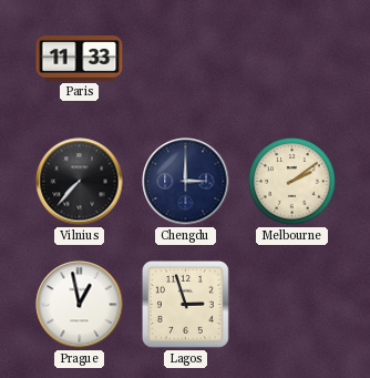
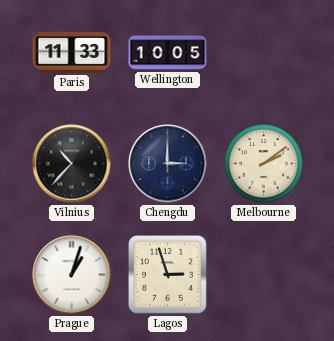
Wellington: none -> 10:05 (168, 53)
Vilnius: 7:37 -> 10:37 (72, 164)
Prague: 12:58 -> 1:03 (72, 275)
